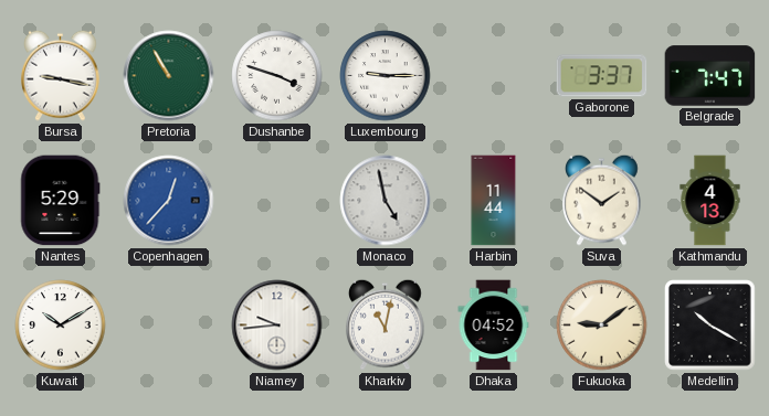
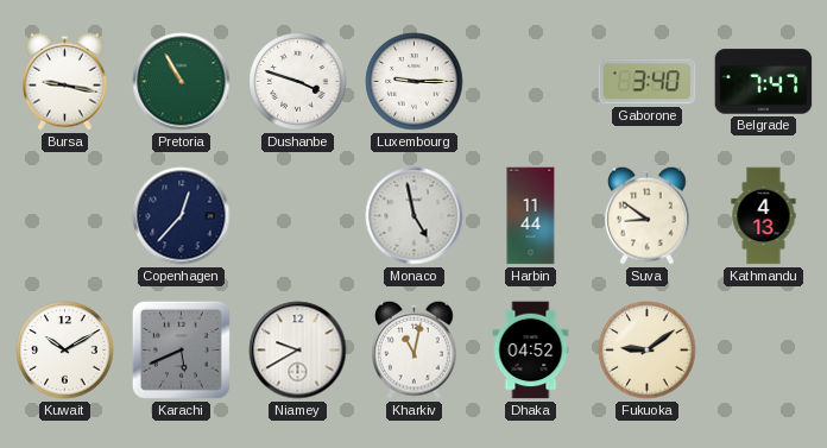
Gaborone: 3:37 -> 3:40 (648, 82)
Nantes: 5:29 -> none (61, 201)
Copenhagen dial: blue -> navy (182, 216)
Suva: 1:51 -> 8:51 (648, 215)
Karachi: none -> 5:41 (181, 349)
Niamey: 9:44 -> 9:40 (298, 351)
Medellin: 10:20 -> none (710, 326)
